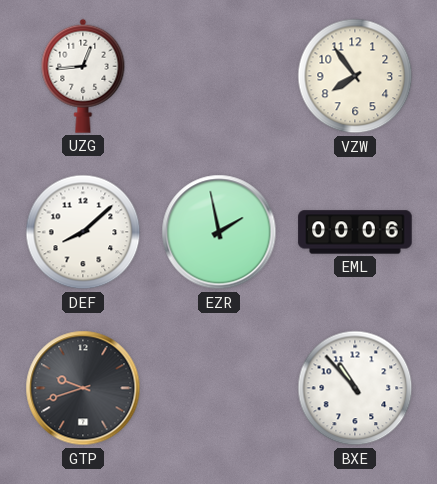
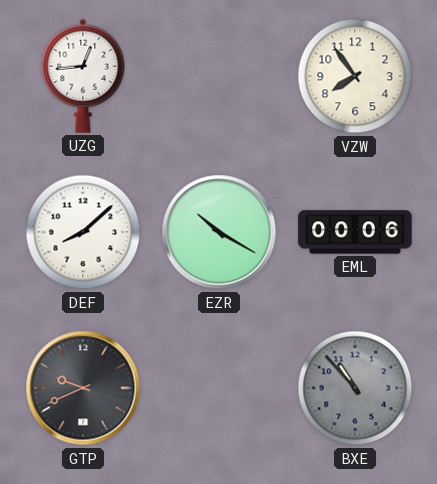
EZR: 1:58 -> 10:20 (219, 232)
GTP: 9:42 -> 9:41 (83, 388)
BXE dial: white -> grey (355, 388)
